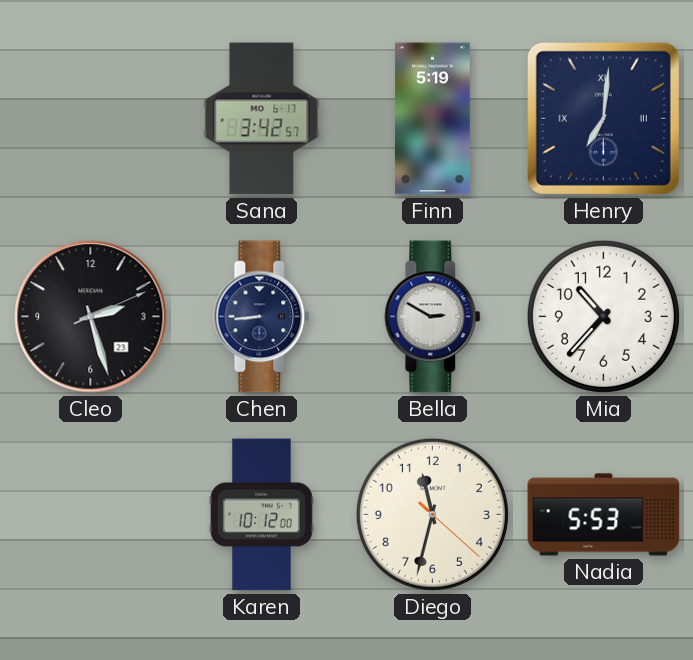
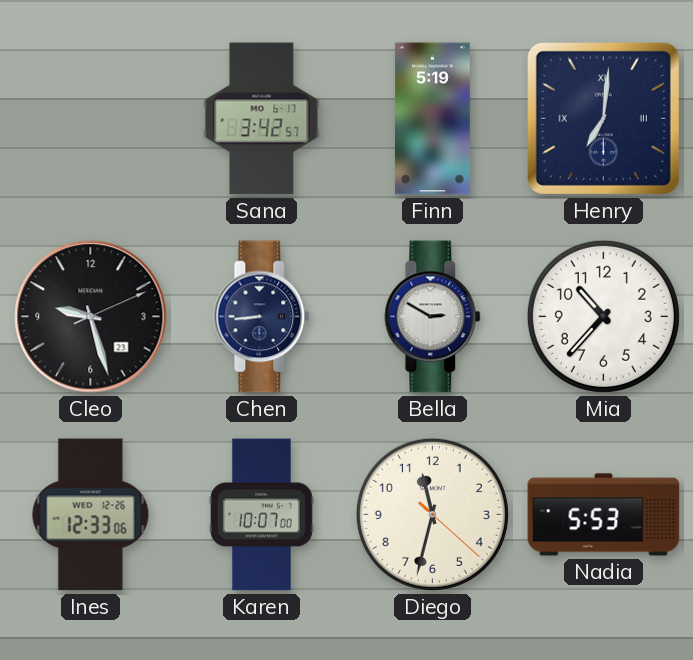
Cleo: 2:27 -> 9:27 (91, 317)
Ines: none -> 12:33 (91, 515)
Karen: 10:12 -> 10:07 (261, 515)
